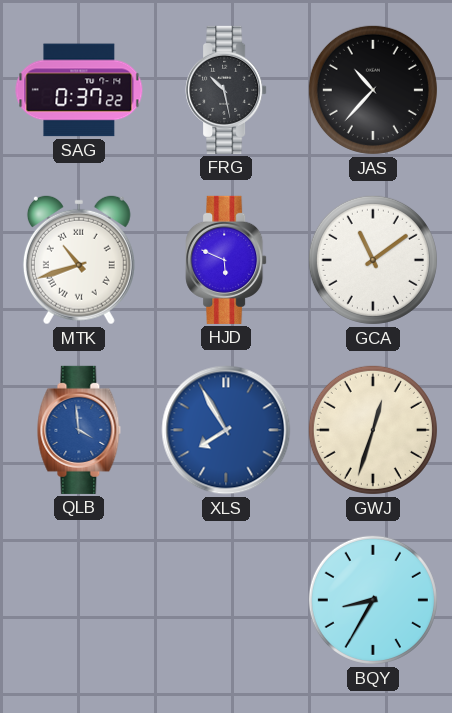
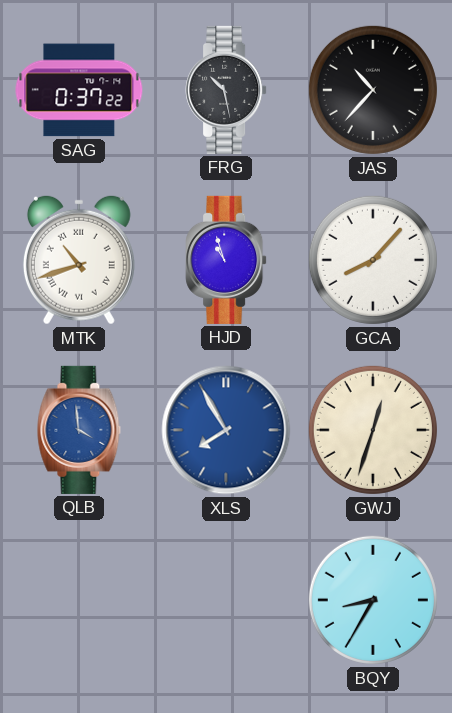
HJD: 5:49 -> 10:57 (226, 260)
GCA: 11:09 -> 8:07 (373, 260)
